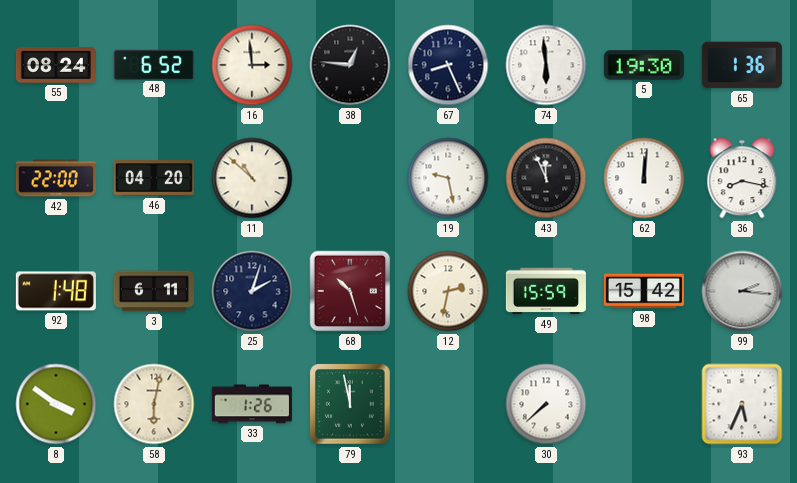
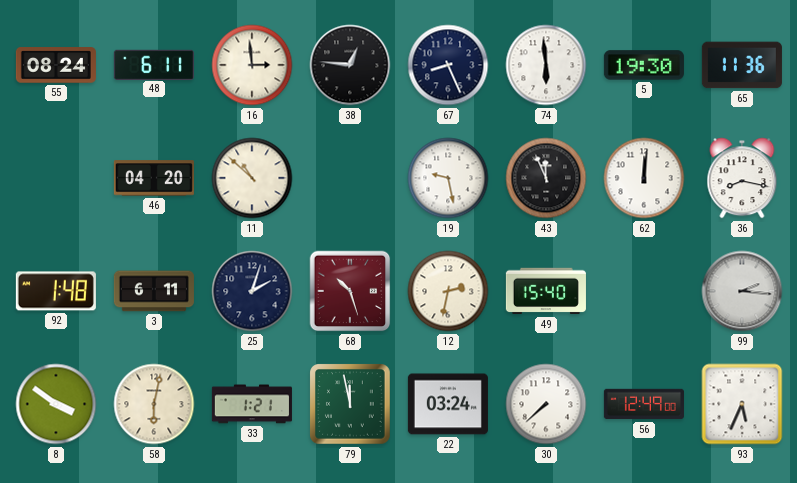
48: 6:52 -> 6:11 (154, 64)
65: 1:36 -> 11:36 (742, 65)
42: 22:00 -> none (56, 178)
49: 15:59 -> 15:40 (546, 291)
98: 15:42 -> none (644, 291)
33: 1:26 -> 1:21 (252, 404)
22: none -> 03:24 (448, 404)
56: none -> 12:49 (644, 404)
